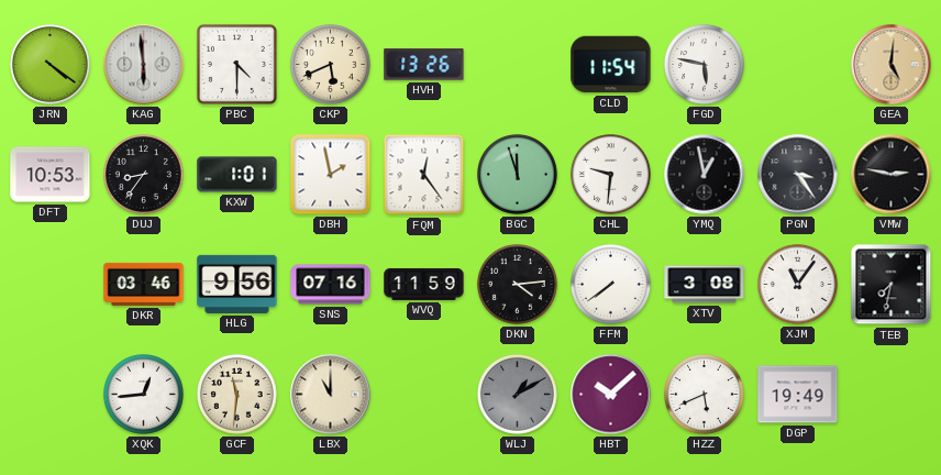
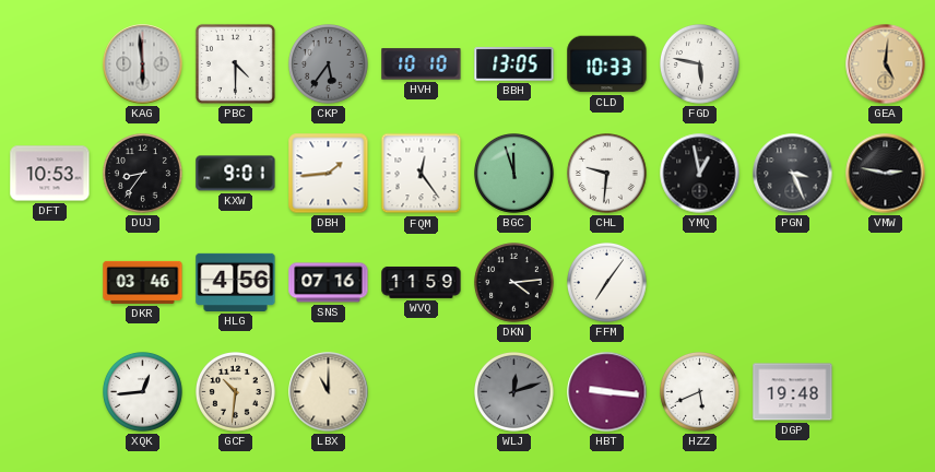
JRN: 4:21 -> none (51, 65)
CKP: 5:41 -> 5:36 (329, 64)
CKP dial: cream -> grey (329, 64)
HVH: 13:26 -> 10:10 (422, 64)
BBH: none -> 13:05 (514, 64)
CLD: 11:54 -> 10:33 (607, 64)
KXW: 1:01 -> 9:01 (236, 174)
DBH: 1:58 -> 1:44 (329, 174)
PGN: 3:24 -> 3:26 (793, 174)
HLG: 9:56 -> 4:56 (236, 282)
FFM: 7:39 -> 7:06 (607, 283)
XTV: 3:08 -> none (705, 285)
XJM: 11:06 -> none (798, 285)
TEB: 7:32 -> none (892, 285)
GCF: 11:31 -> 10:31 (236, 392)
WLJ: 1:10 -> 12:12 (514, 392)
HBT: 10:08 -> 9:16 (607, 392)
DGP: 19:49 -> 19:48 (793, 392)
